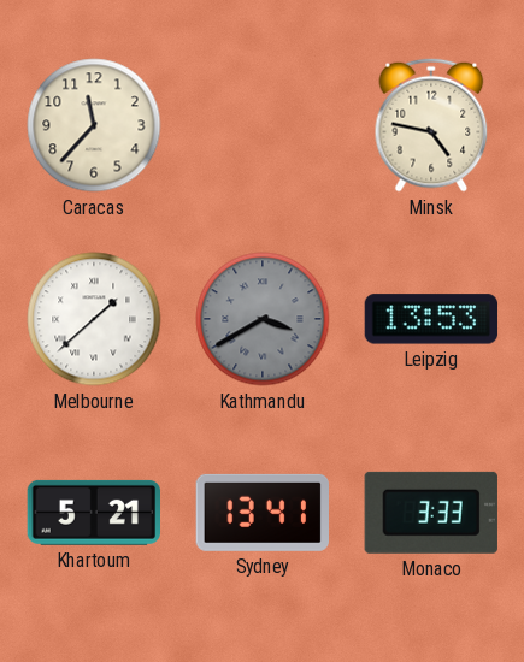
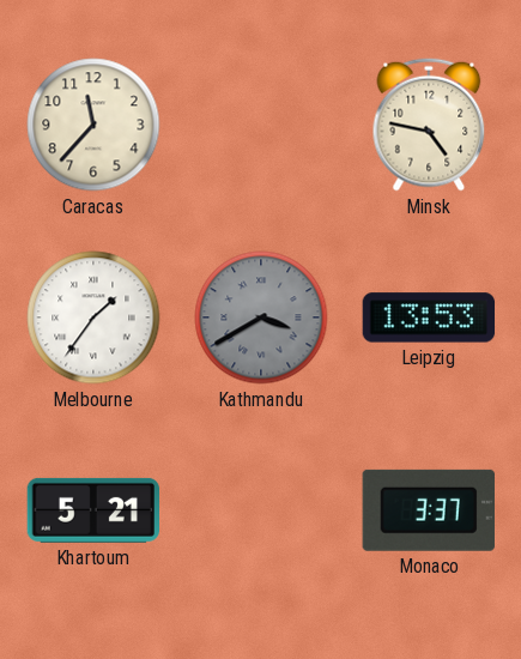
Melbourne: 1:38 -> 1:36 (93, 318)
Sydney: 13:41 -> none (261, 513)
Monaco: 3:33 -> 3:37 (429, 510)
